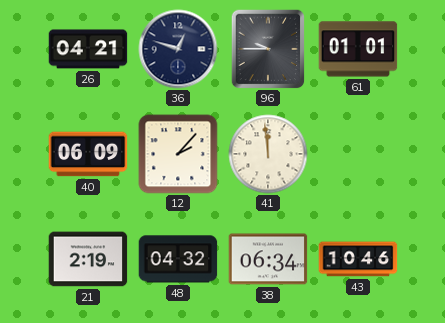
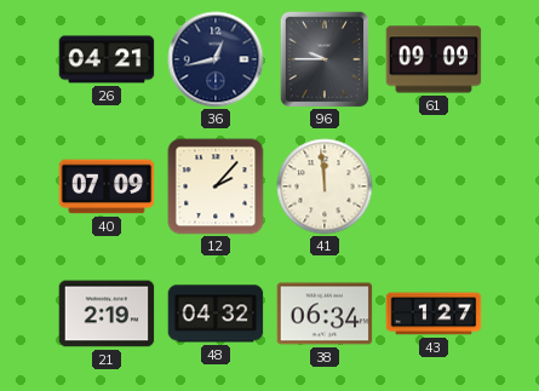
36: 12:48 -> 12:43 (216, 59)
61: 01:01 -> 09:09 (434, 59)
40: 06:09 -> 07:09 (107, 186)
43: 10:46 -> 1:27 (434, 314)
